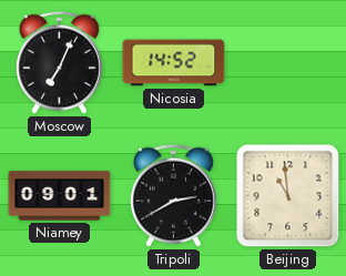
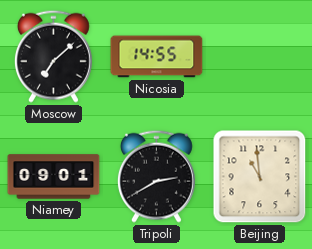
Moscow: 7:04 -> 7:08 (53, 56)
Nicosia: 14:52 -> 14:55 (157, 57)
